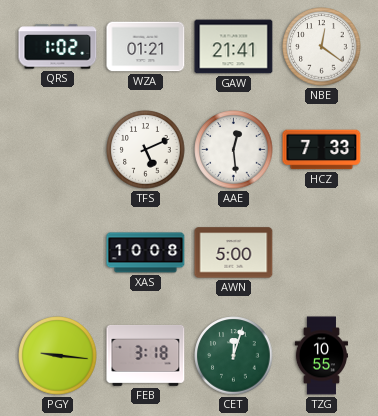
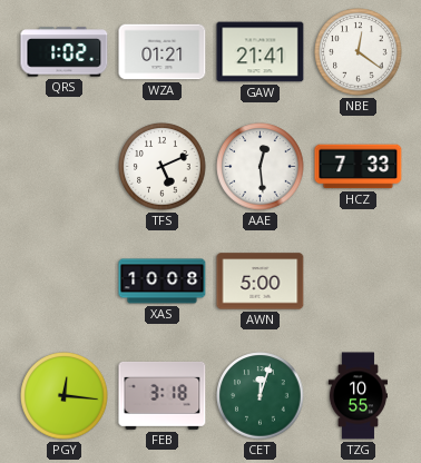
PGY: 9:16 -> 12:16 (65, 396)
